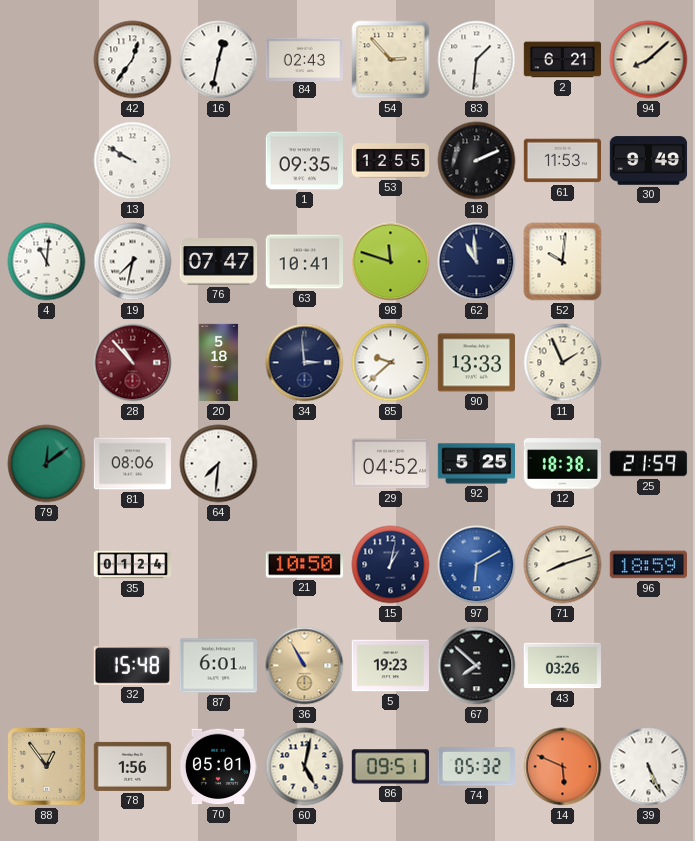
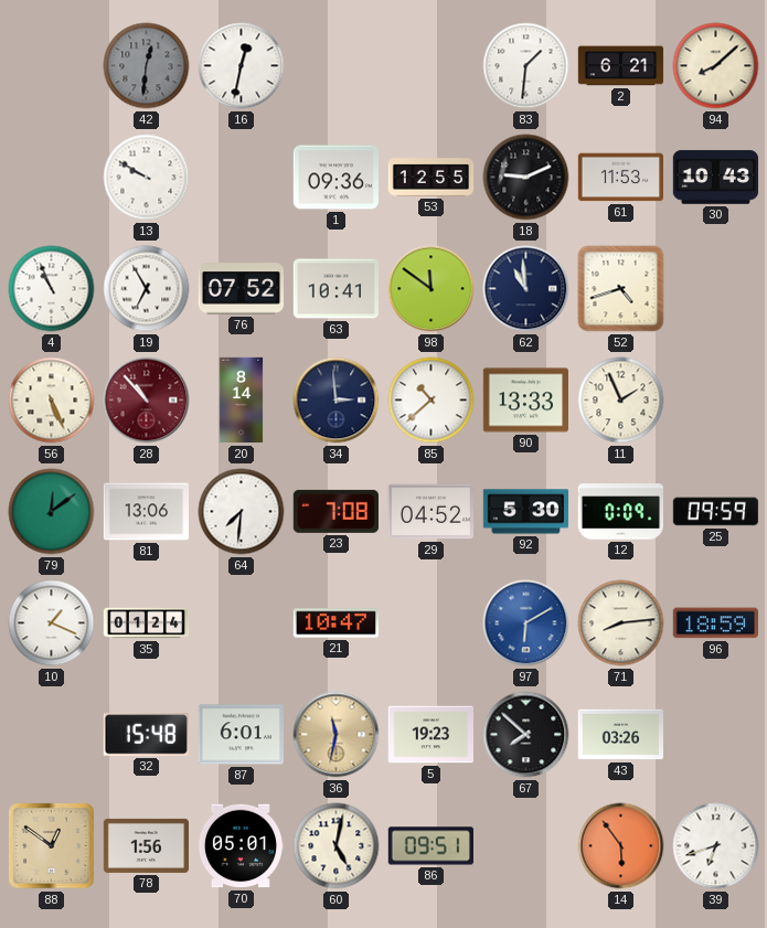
42: 12:36 -> 12:31 (147, 66)
42 dial: white -> grey (147, 66)
84: 02:43 -> none (304, 59)
54: 2:53 -> none (391, 60)
1: 09:35 -> 09:36 (335, 178)
18: 2:11 -> 9:11 (526, 178)
30: 9:49 -> 10:43 (716, 178)
4: 11:01 -> 10:56 (52, 289)
19: 7:32 -> 6:55 (147, 289)
76: 07:47 -> 07:52 (242, 289)
98: 11:48 -> 11:51 (432, 289)
52: 10:01 -> 4:42 (621, 289)
56: none -> 5:26 (52, 401)
20: 5:18 -> 8:14 (242, 401)
85: 9:38 -> 10:38 (432, 401)
81: 08:06 -> 13:06 (146, 512)
23: none -> 7:08 (335, 511)
92: 5:25 -> 5:30 (526, 512)
12: 18:38 -> 0:09 (620, 512)
25: 21:59 -> 09:59 (716, 512)
10: none -> 1:19 (52, 623)
21: 10:50 -> 10:47 (335, 623)
15: 1:02 -> none (391, 565)
71: 8:12 -> 8:14 (621, 623)
36: 10:55 -> 11:32 (337, 735)
88: 12:54 -> 12:51 (52, 846)
74: 05:32 -> none (476, 767)
14: 5:49 -> 5:54 (621, 846)
39: 5:26 -> 6:42 (716, 846)
